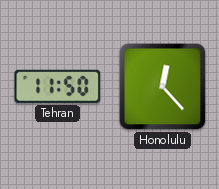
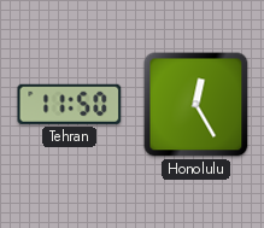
Honolulu: 12:23 -> 12:25 (196, 105)
